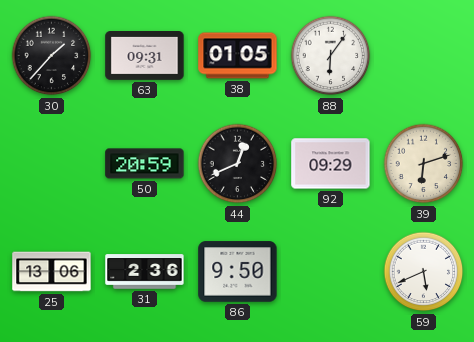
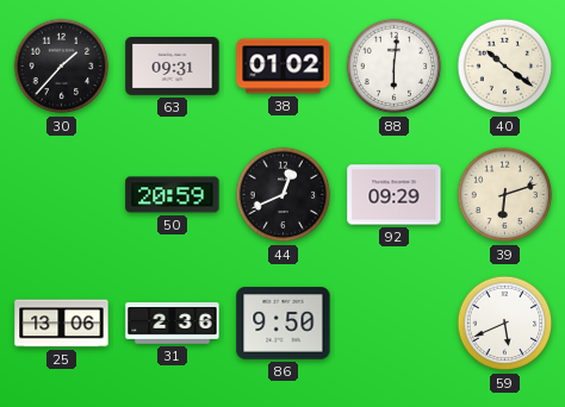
38: 01:05 -> 01:02 (284, 67)
88: 6:06 -> 6:01 (395, 67)
40: none -> 10:21 (505, 67)
